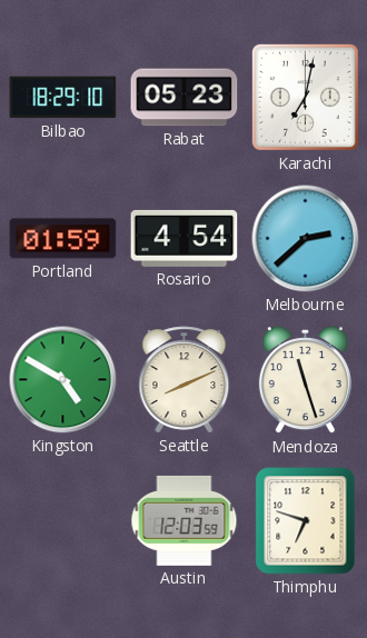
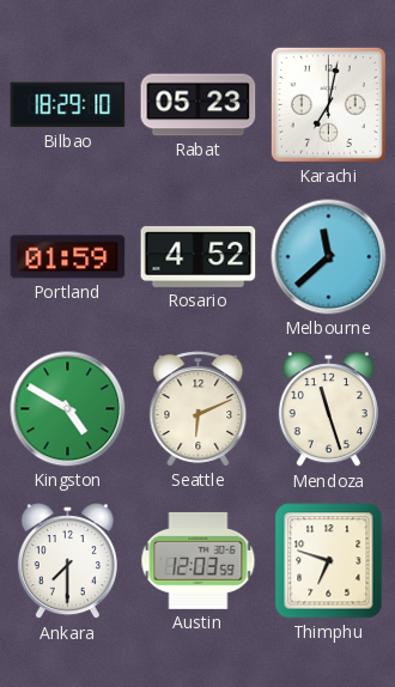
Rosario: 4:54 -> 4:52 (199, 256)
Melbourne: 2:38 -> 11:38 (329, 257)
Seattle: 8:11 -> 6:11 (199, 409)
Ankara: none -> 7:30 (67, 561)
